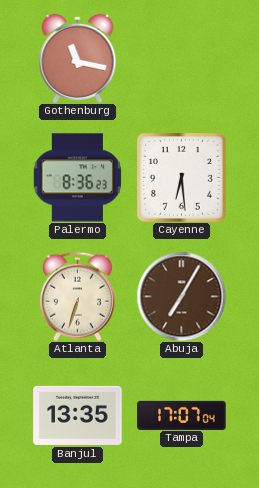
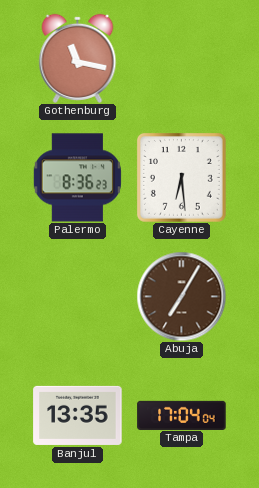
Atlanta: 6:33 -> none (77, 296)
Tampa: 17:07 -> 17:04 (182, 415)
